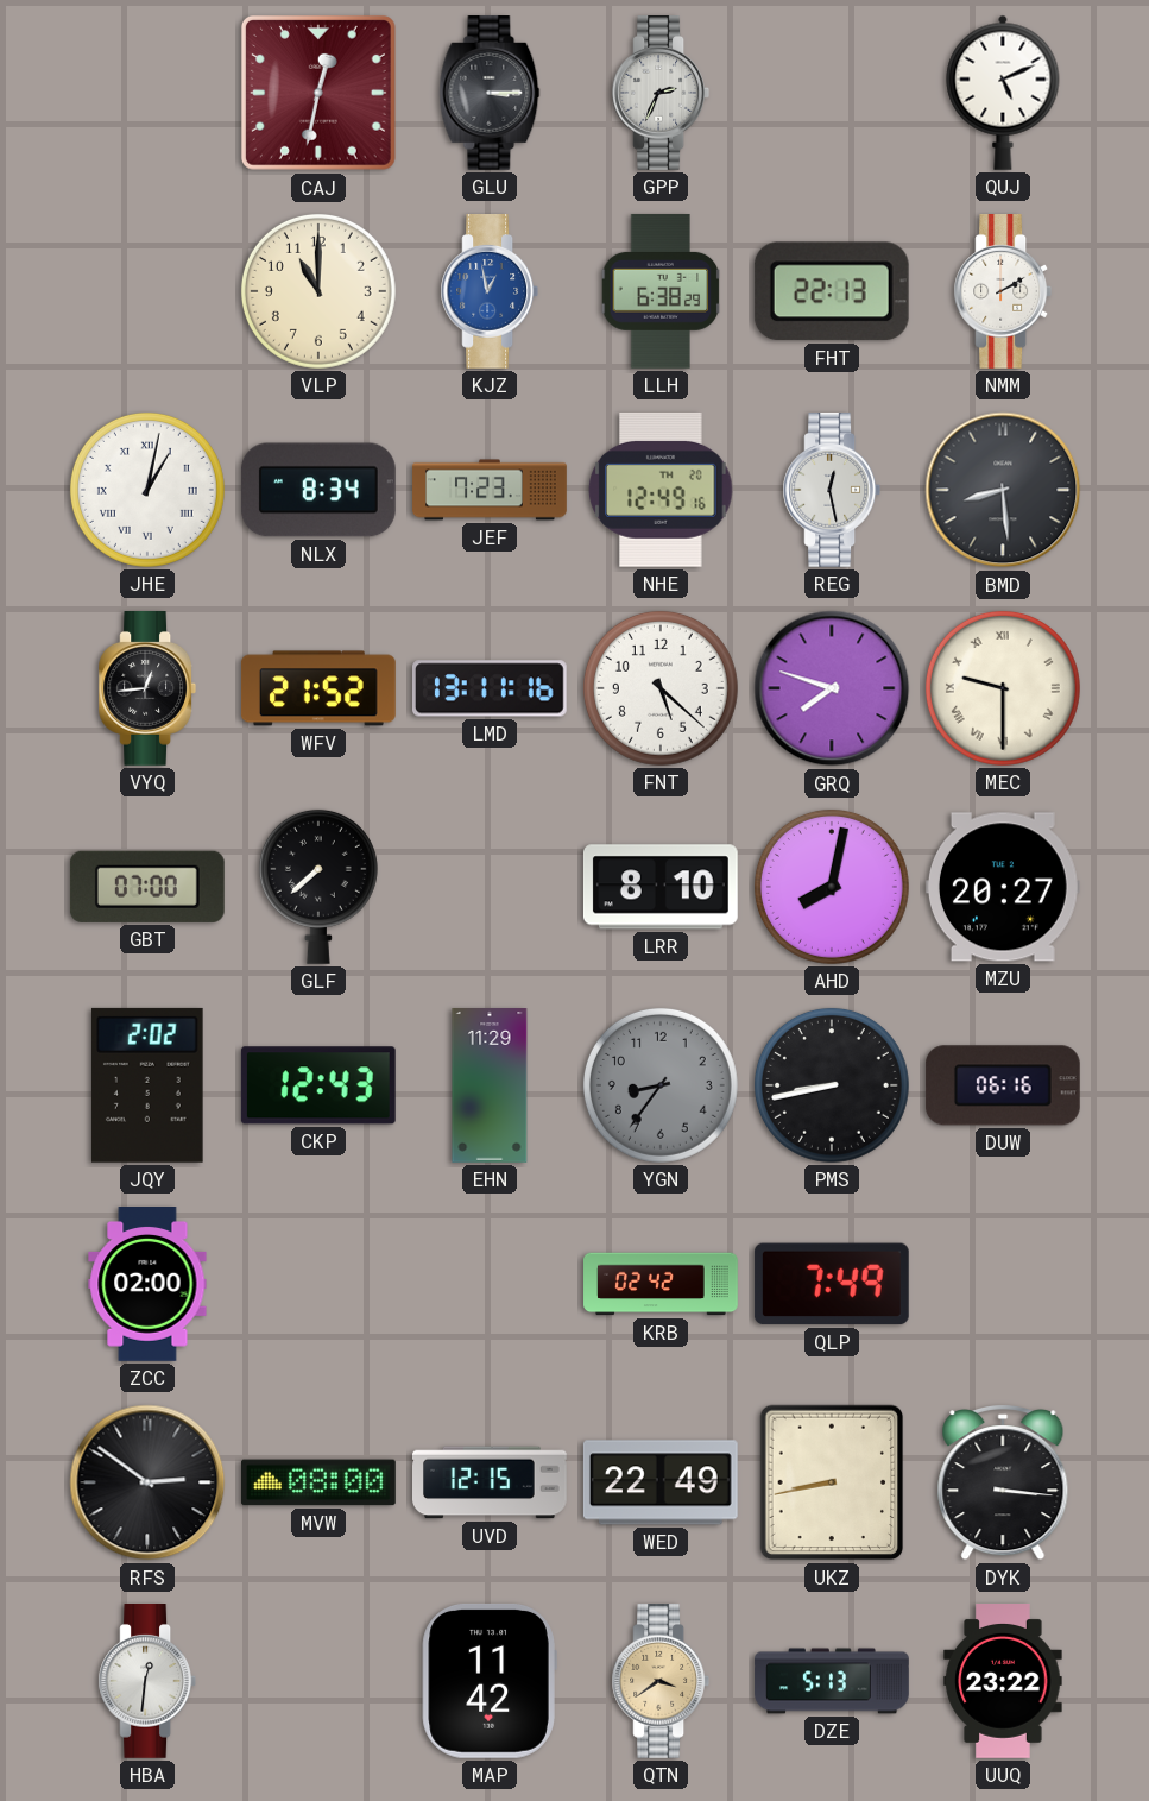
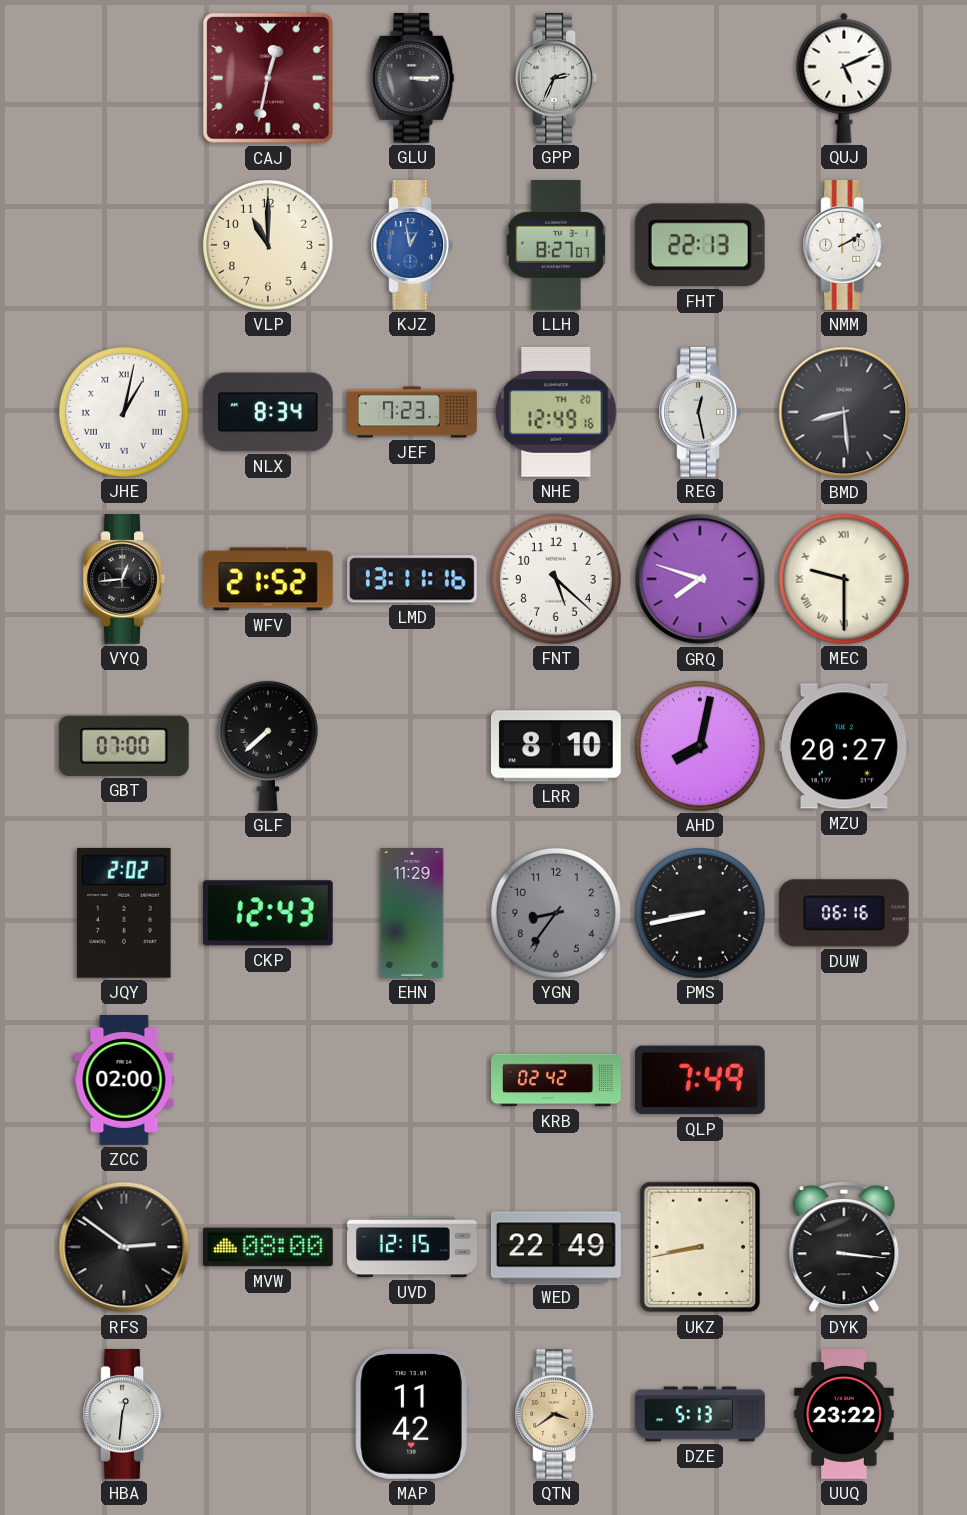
LLH: 6:38 -> 8:27 (556, 245)
